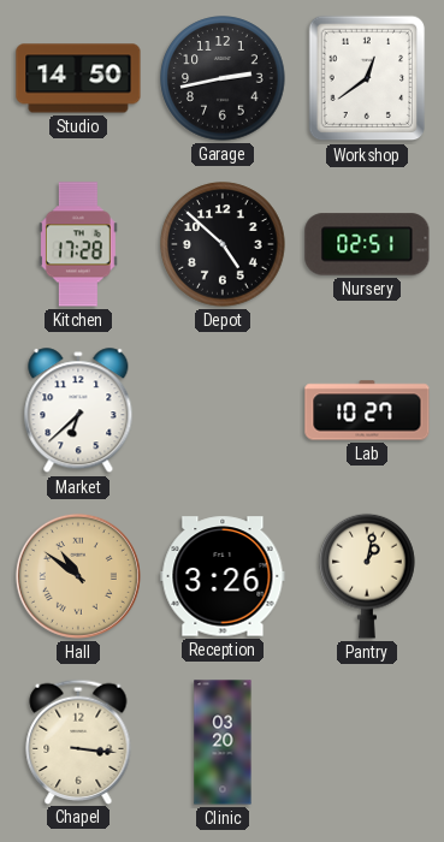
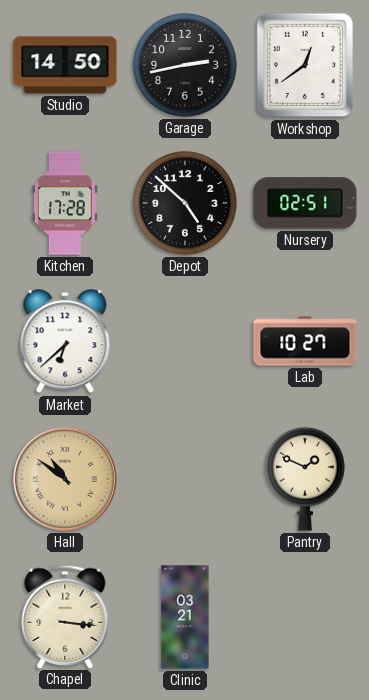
Reception: 3:26 -> none (223, 576)
Pantry: 1:02 -> 1:49 (305, 479)
Clinic: 03:20 -> 03:21 (185, 617)
